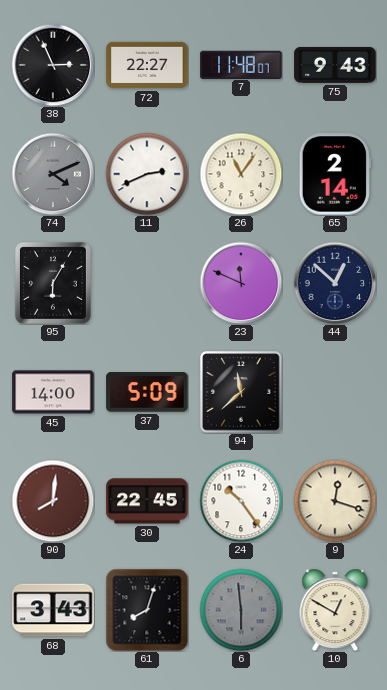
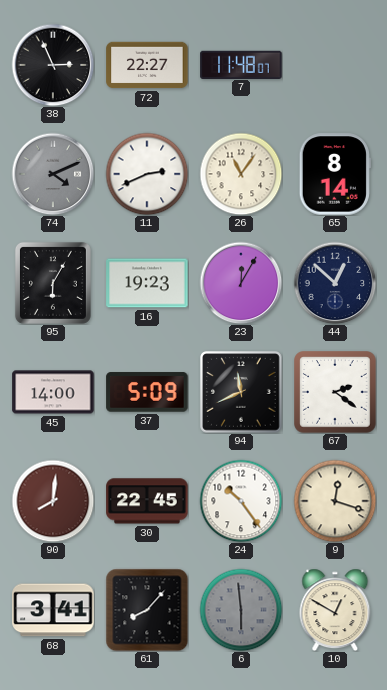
75: 9:43 -> none (335, 65)
65: 2:14 -> 8:14 (335, 174)
16: none -> 19:23 (147, 283)
23: 11:49 -> 12:05 (241, 283)
94: 11:38 -> 11:41 (242, 393)
67: none -> 2:21 (335, 392)
68: 3:43 -> 3:41 (53, 610)
61: 8:03 -> 8:07 (147, 610)
